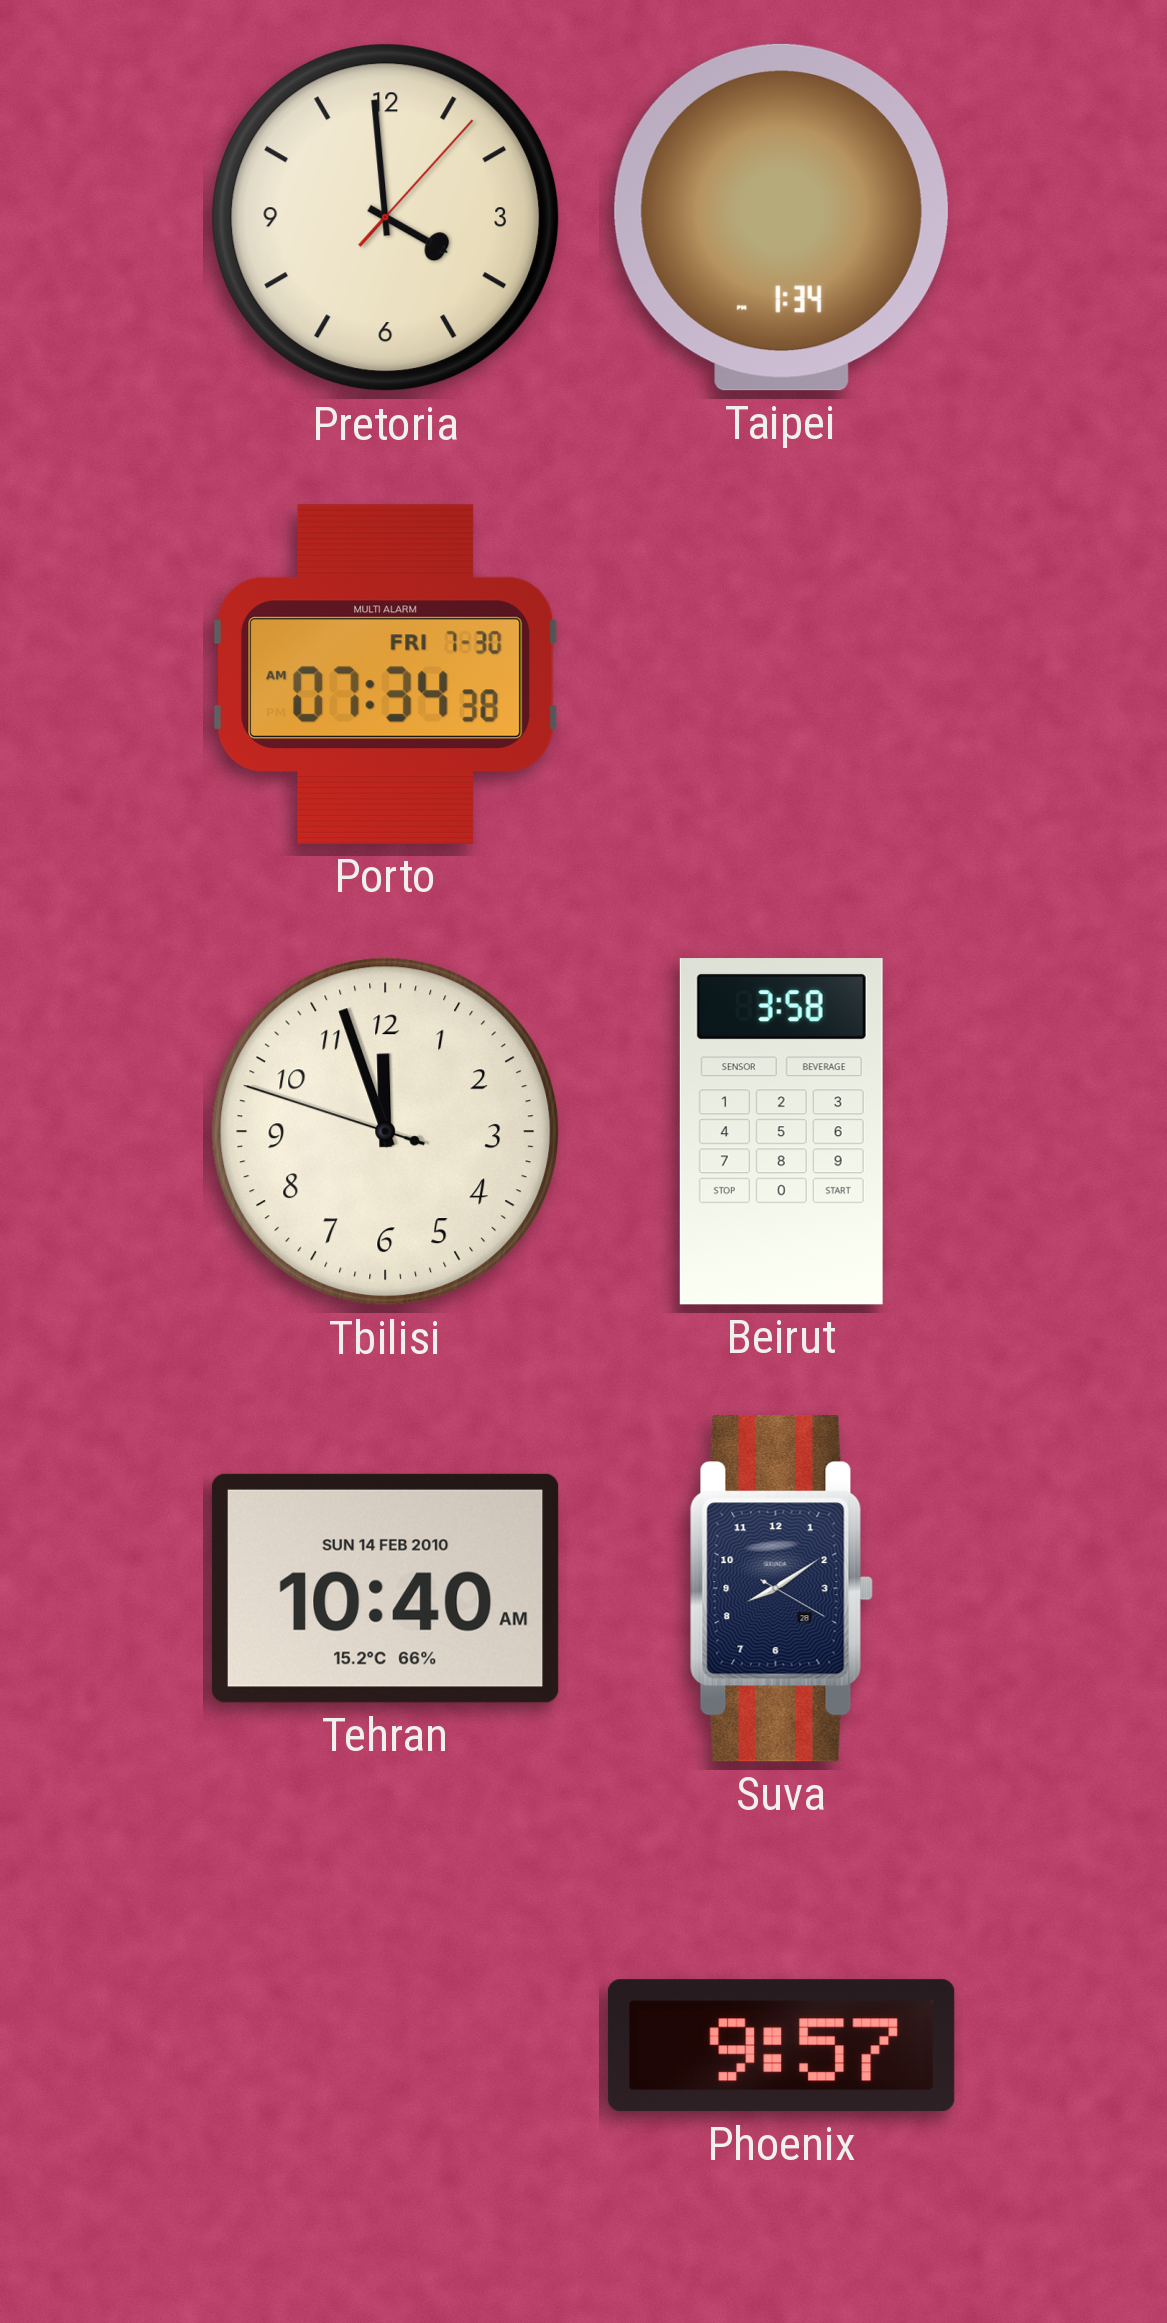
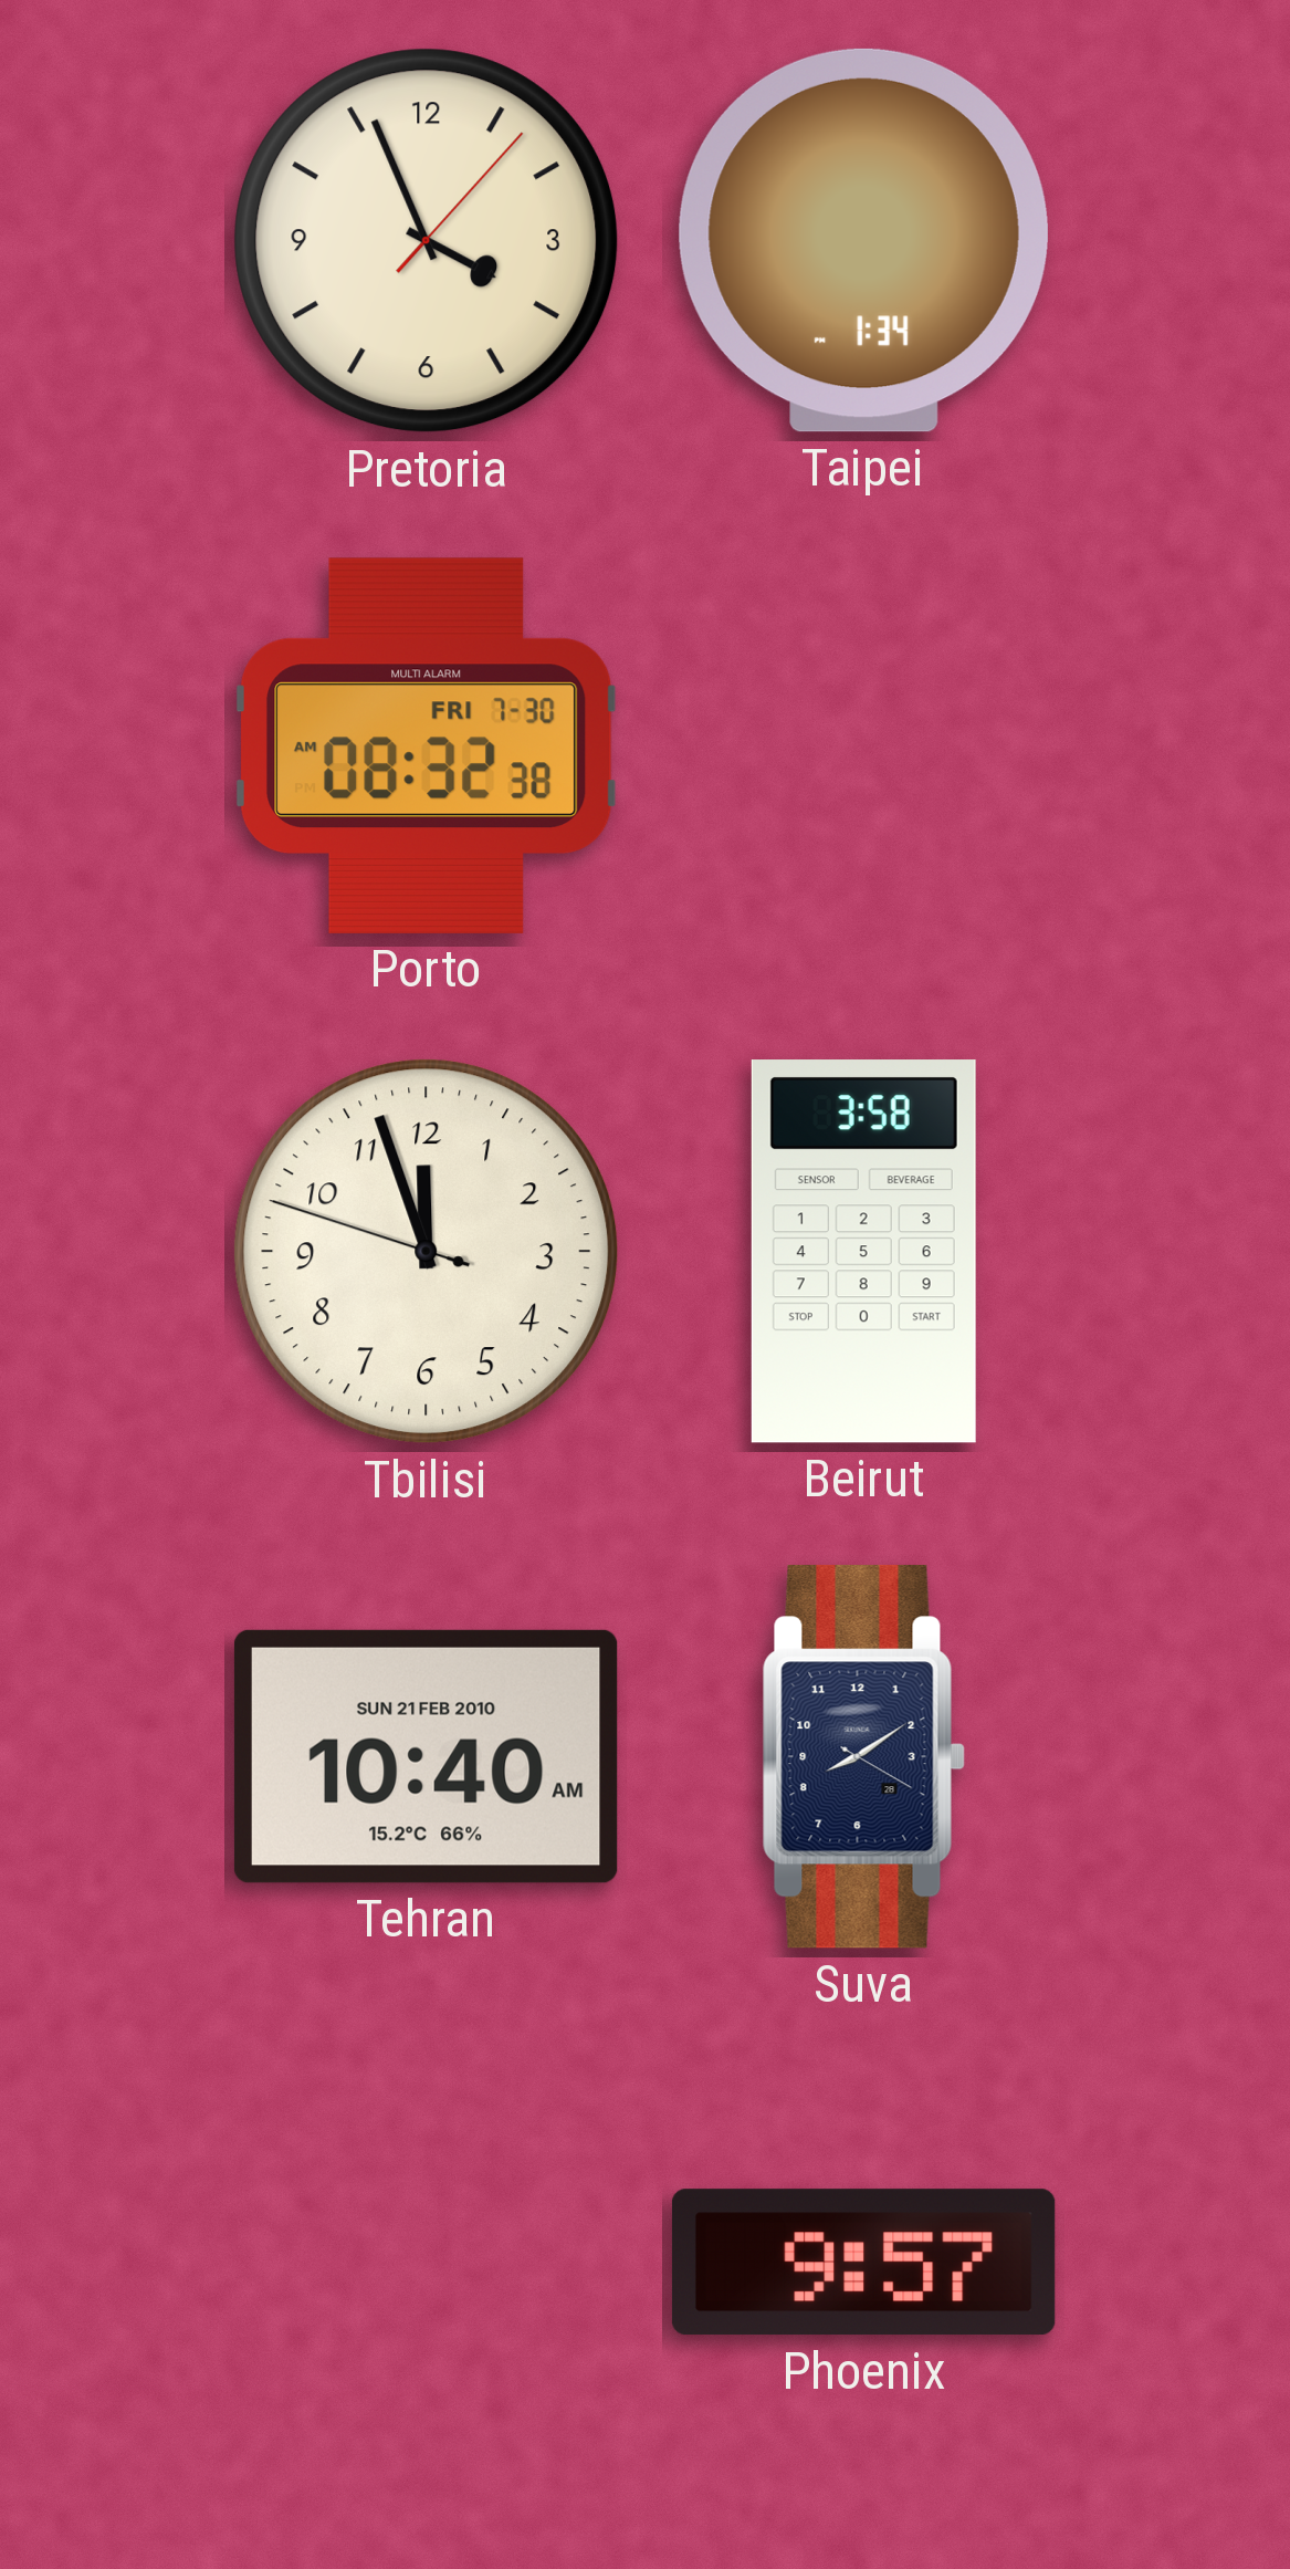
Pretoria: 3:59 -> 3:56 (427, 241)
Porto: 07:34 -> 08:32 (426, 745)
Tehran date: SUN 14 FEB 2010 -> SUN 21 FEB 2010 (426, 1756)
